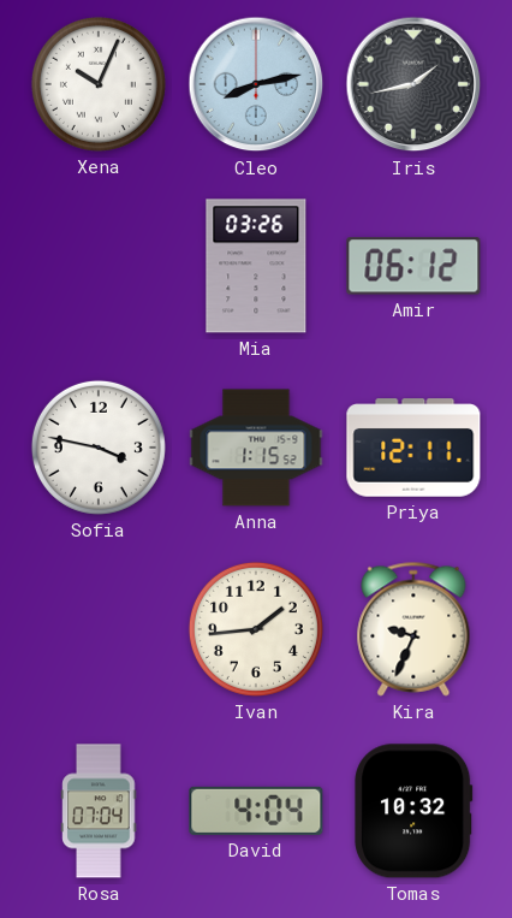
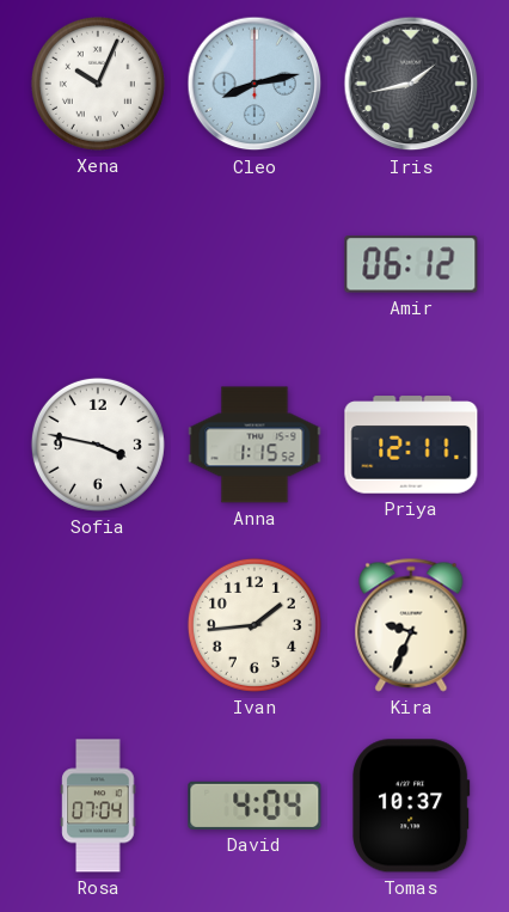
Mia: 03:26 -> none (256, 266)
Tomas: 10:32 -> 10:37 (411, 806)
